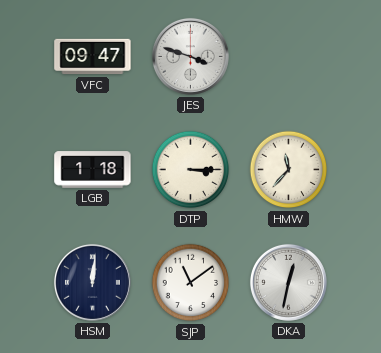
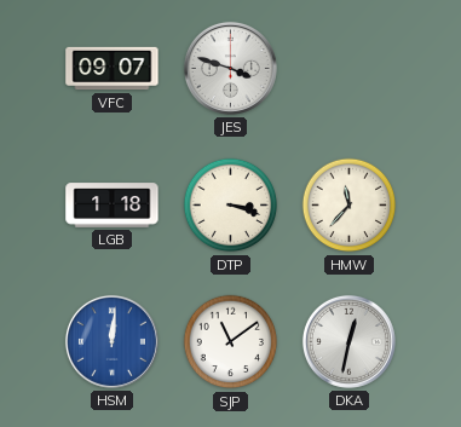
VFC: 09:47 -> 09:07 (113, 69)
DTP: 3:15 -> 3:18 (231, 206)
HSM dial: navy -> blue (111, 341)
